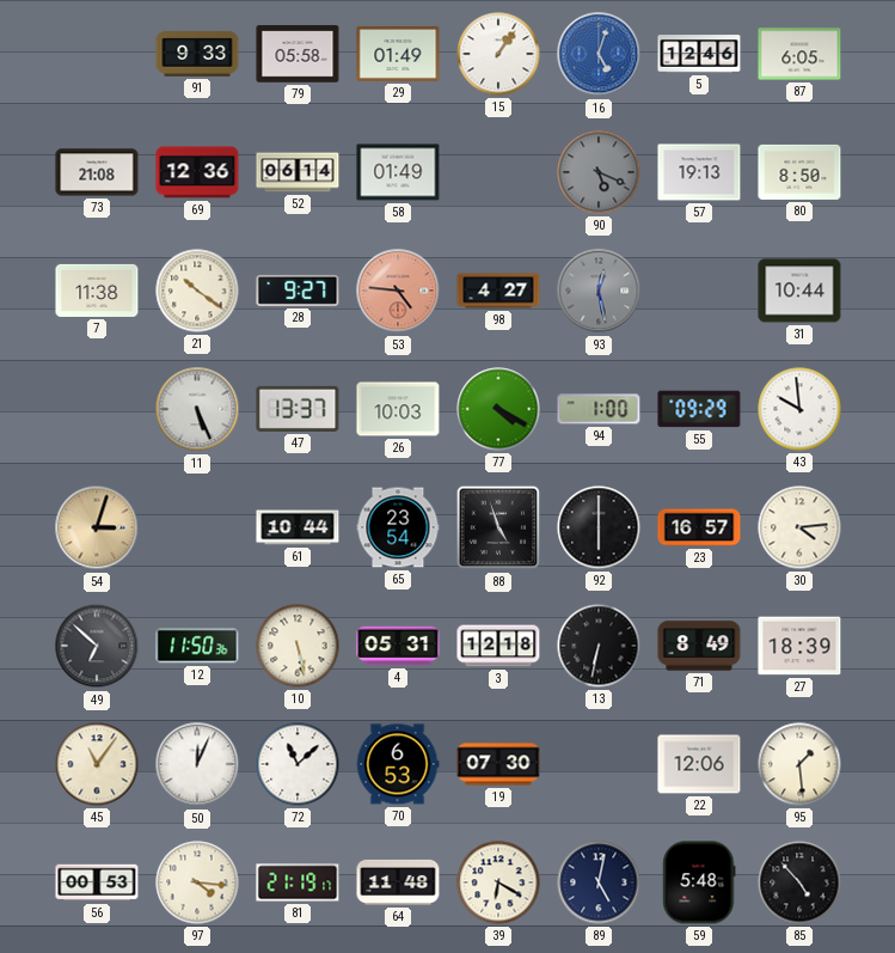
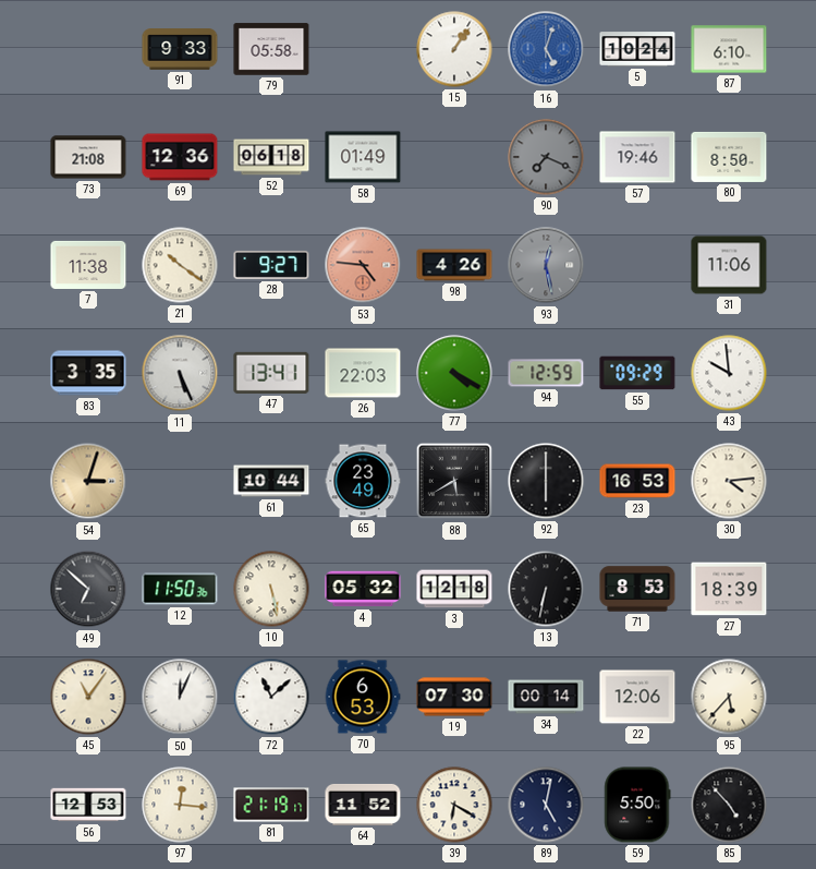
29: 01:49 -> none (398, 54)
5: 12:46 -> 10:24 (637, 49)
87: 6:05 -> 6:10 (729, 49)
52: 06:14 -> 06:18 (271, 157)
90: 5:19 -> 7:19 (546, 157)
57: 19:13 -> 19:46 (637, 157)
98: 4:27 -> 4:26 (454, 265)
31: 10:44 -> 11:06 (729, 265)
83: none -> 3:35 (88, 373)
47: 13:37 -> 13:41 (271, 373)
26: 10:03 -> 22:03 (363, 373)
94: 1:00 -> 12:59 (546, 373)
65: 23:54 -> 23:49 (363, 481)
88: 4:57 -> 5:40 (454, 481)
23: 16:57 -> 16:53 (637, 481)
4: 05:31 -> 05:32 (363, 589)
71: 8:49 -> 8:53 (637, 589)
34: none -> 00:14 (546, 697)
95: 1:29 -> 5:37 (729, 697)
56: 00:53 -> 12:53 (88, 805)
97: 4:16 -> 12:16 (180, 805)
64: 11:48 -> 11:52 (363, 805)
59: 5:48 -> 5:50 (637, 805)
